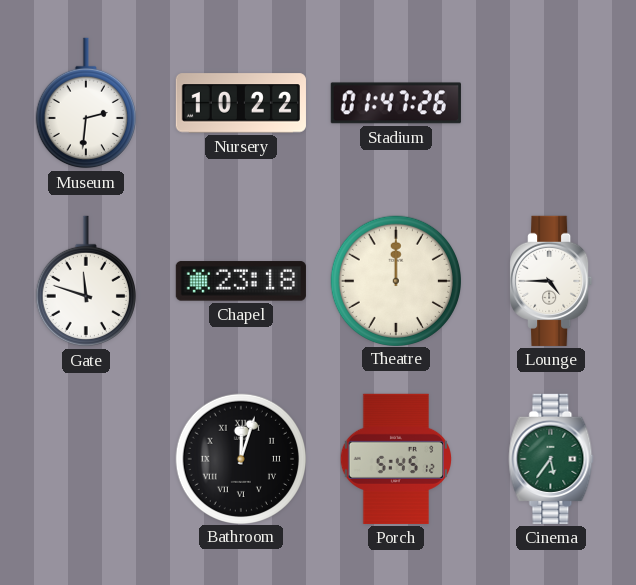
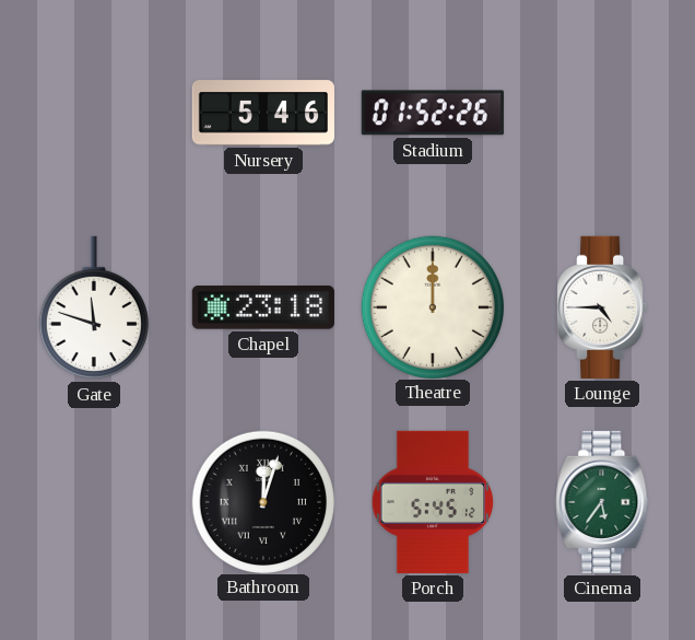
Museum: 2:31 -> none (86, 103)
Nursery: 10:22 -> 5:46 (263, 113)
Stadium: 01:47 -> 01:52 (433, 113)
